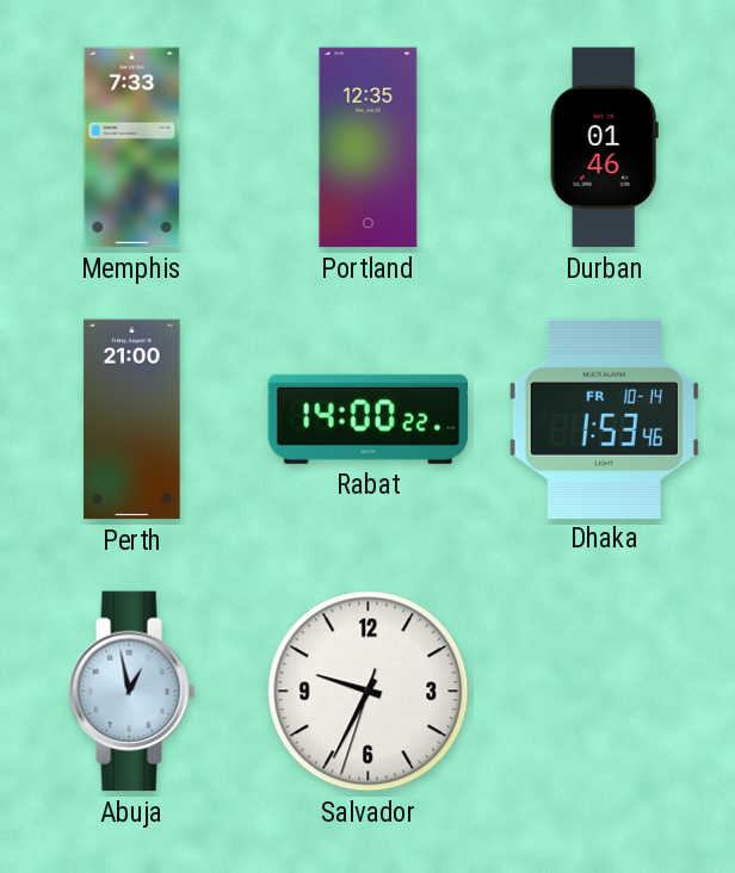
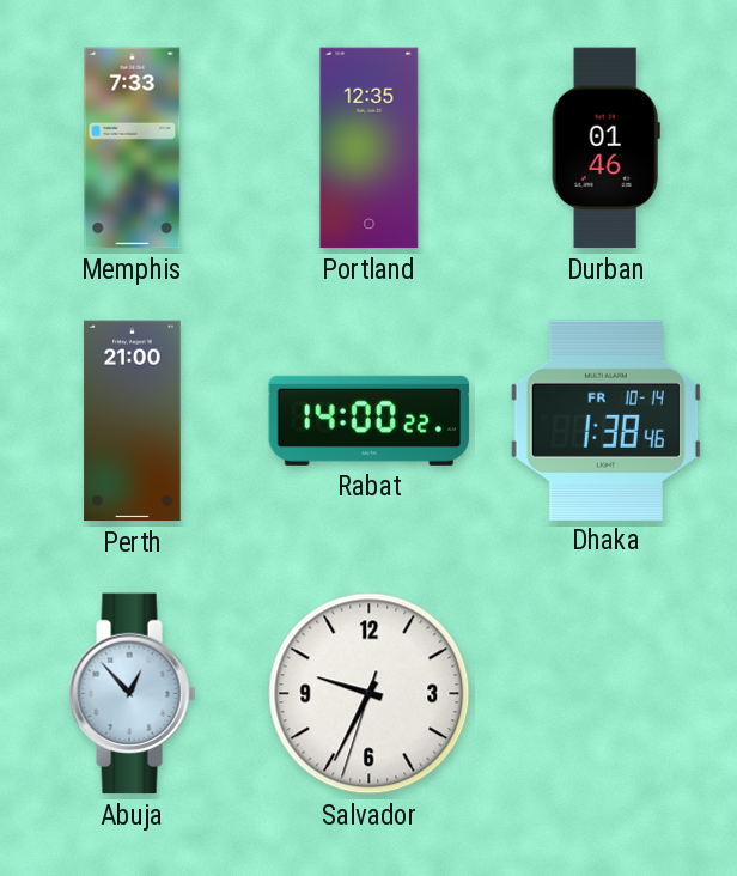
Dhaka: 1:53 -> 1:38 (605, 420)
Abuja: 12:58 -> 12:53 (133, 694)
